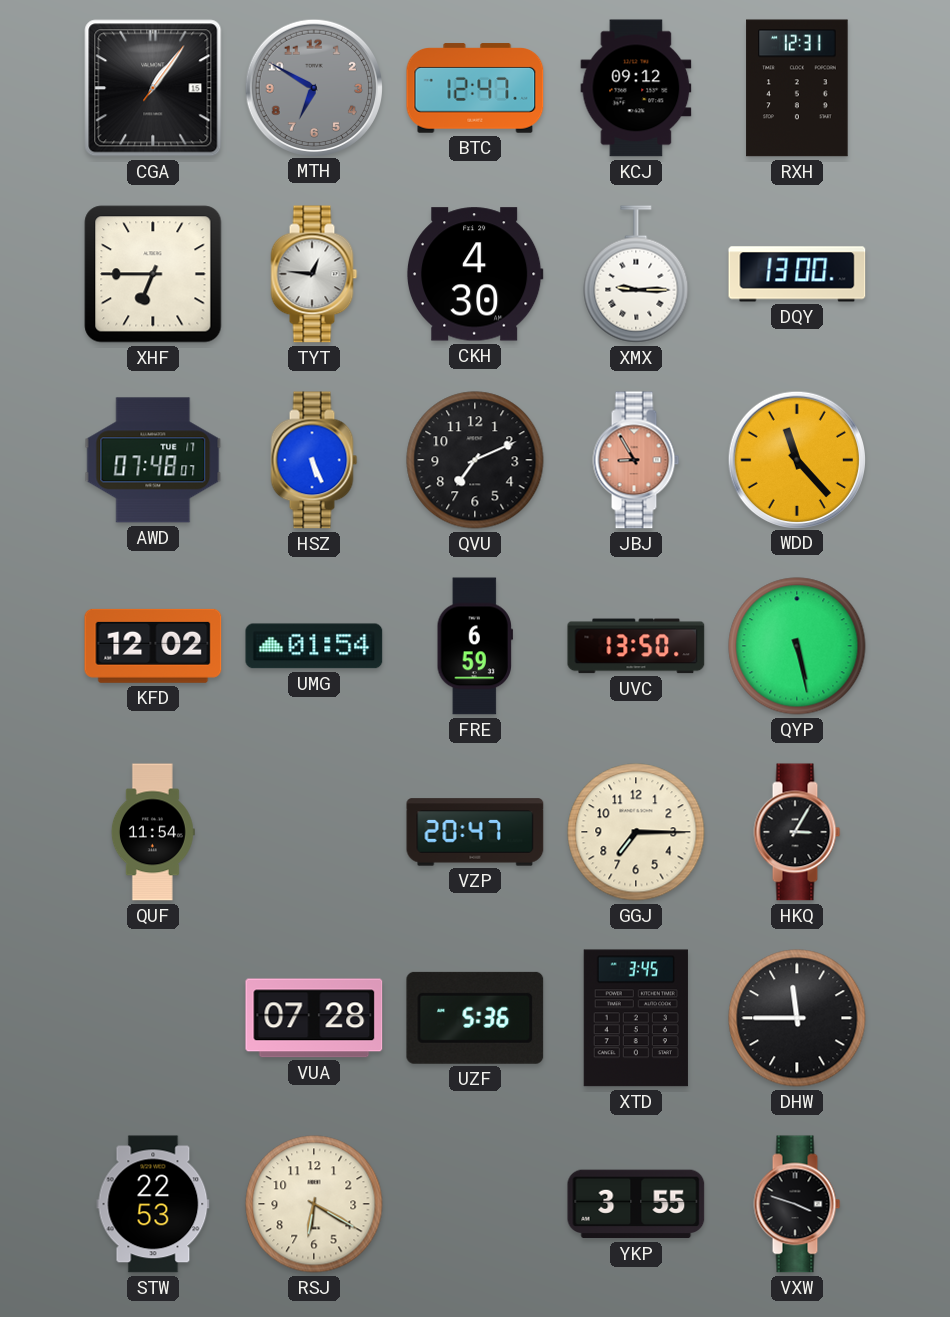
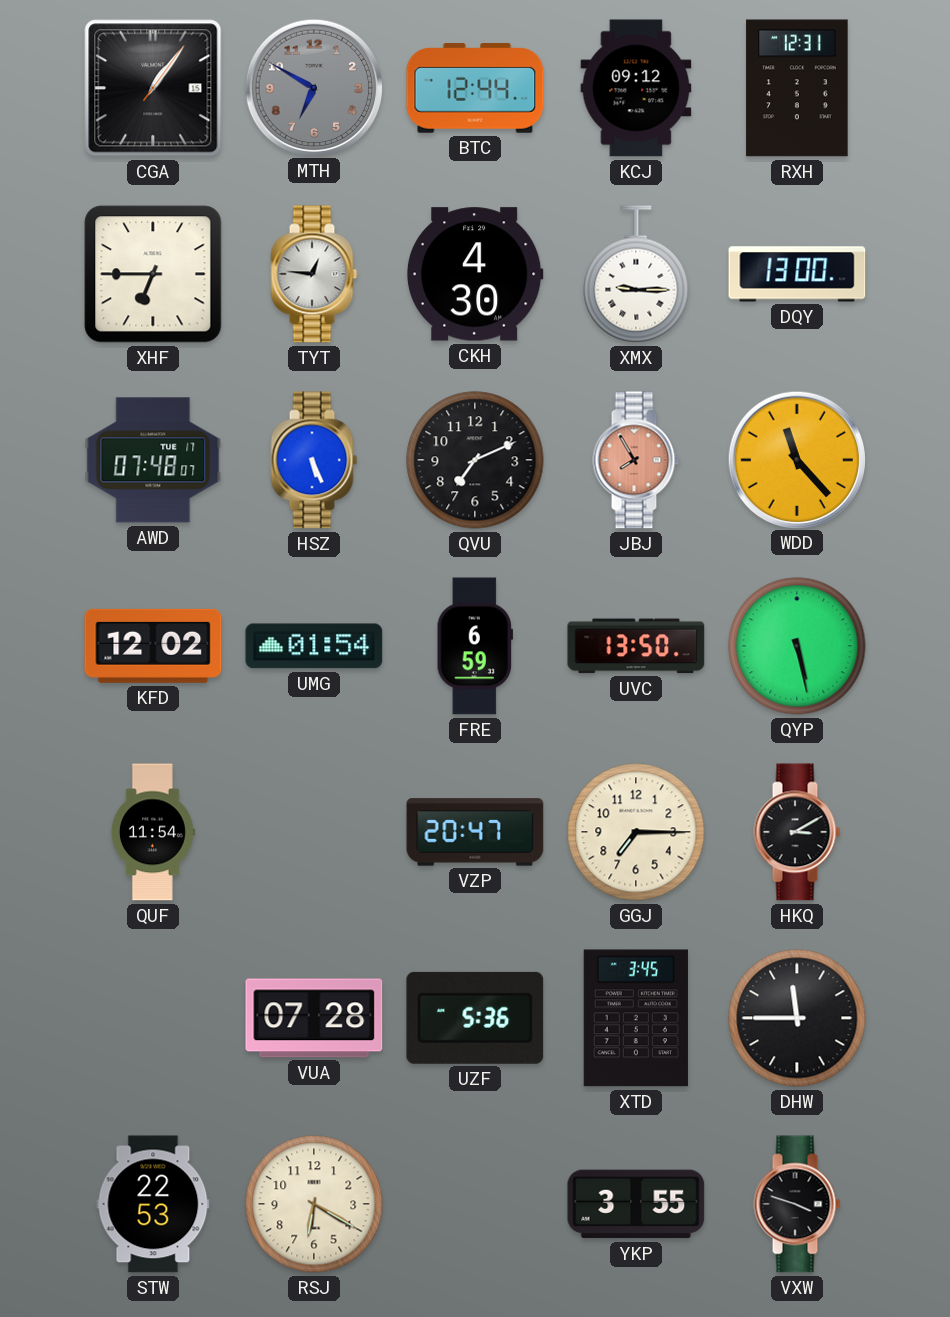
BTC: 12:47 -> 12:44 (475, 88)
JBJ: 8:55 -> 7:55 (636, 460)
HKQ: 3:05 -> 3:10 (797, 832)
